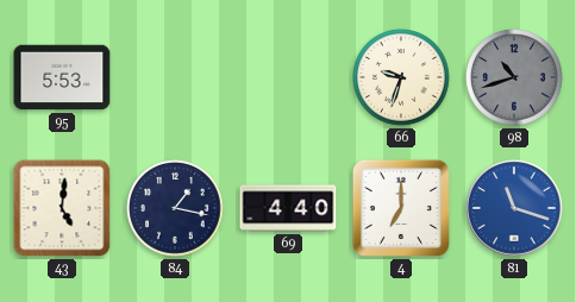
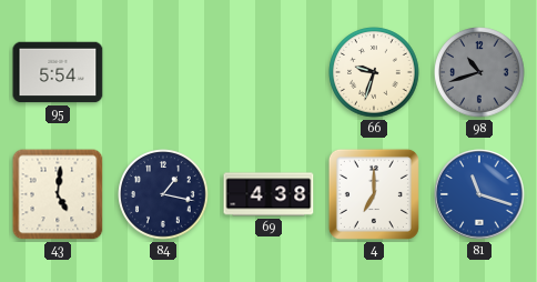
95: 5:53 -> 5:54 (58, 72)
69: 4:40 -> 4:38 (268, 194)
